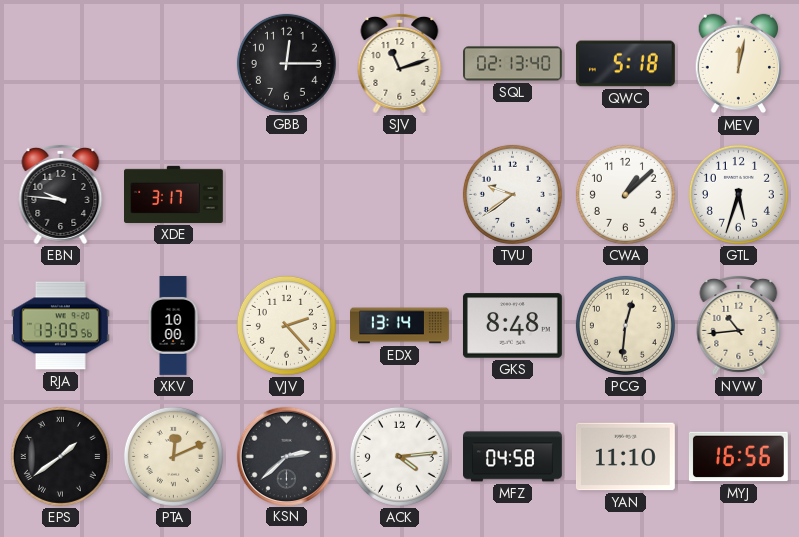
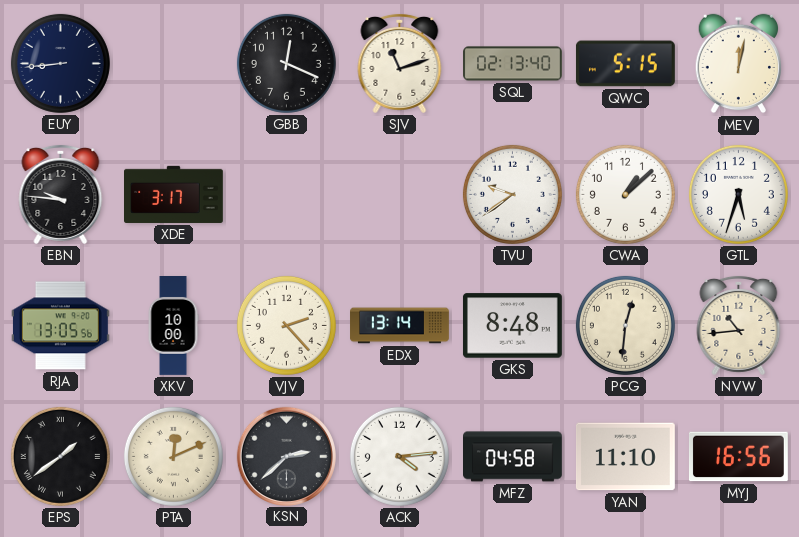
EUY: none -> 8:44 (60, 63)
GBB: 12:15 -> 12:19 (286, 63)
QWC: 5:18 -> 5:15 (625, 64)
